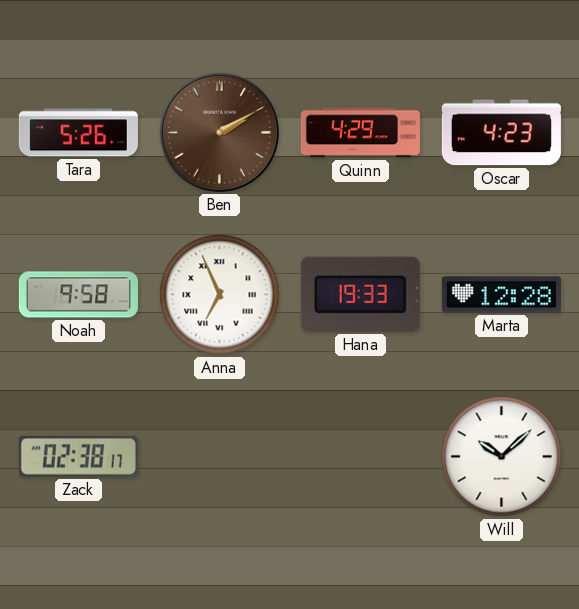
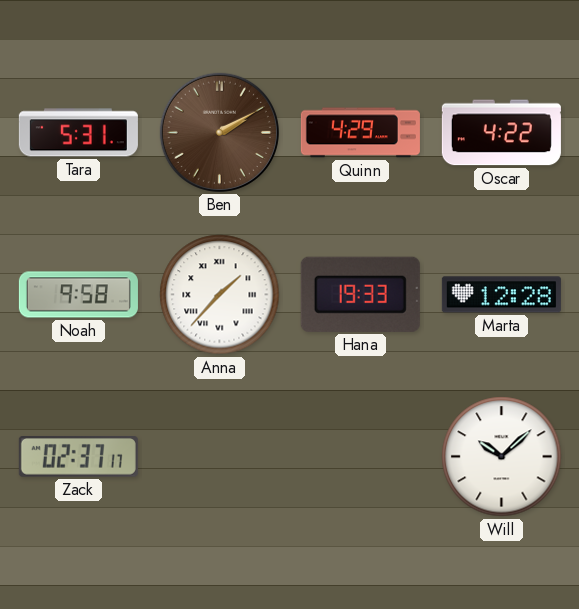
Tara: 5:26 -> 5:31 (78, 133)
Oscar: 4:23 -> 4:22 (501, 133)
Anna: 6:56 -> 1:37 (220, 295)
Zack: 02:38 -> 02:37 (78, 457)
